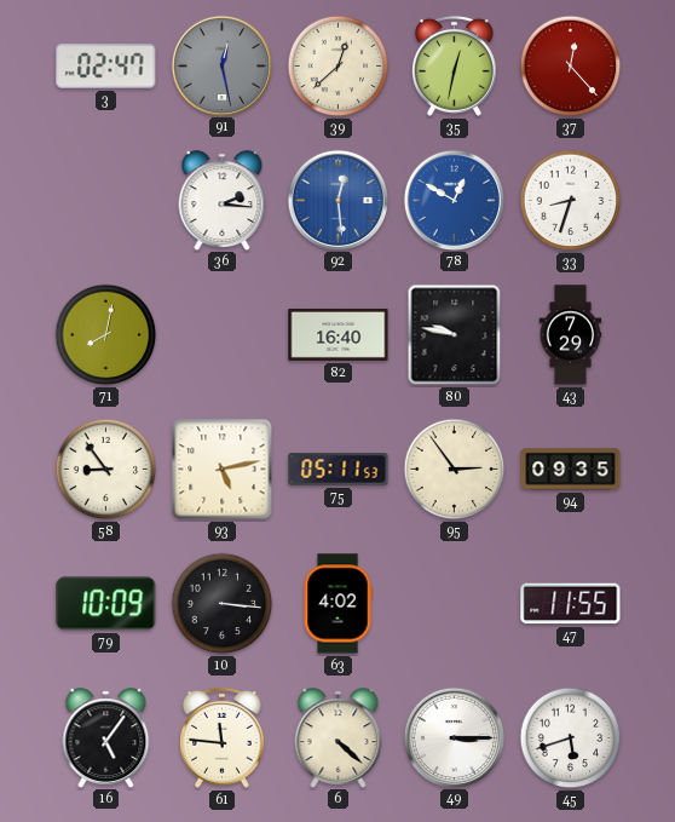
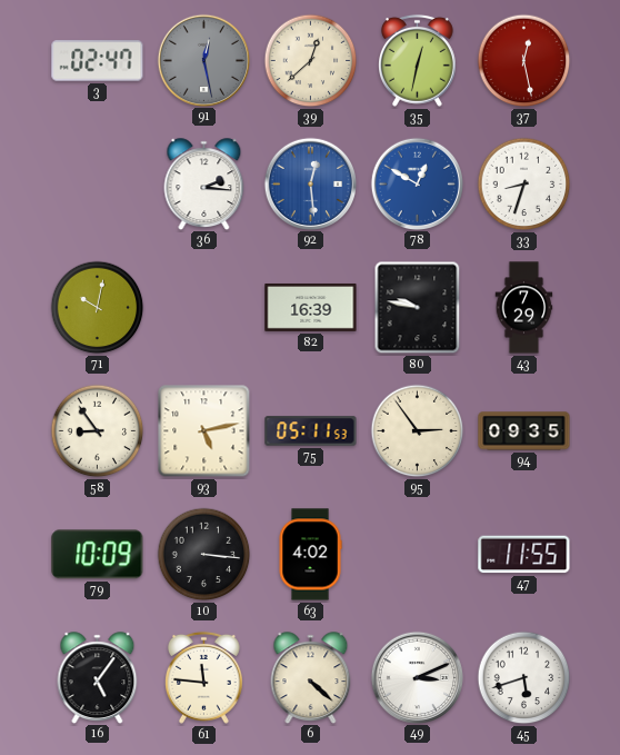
37: 12:23 -> 12:28 (524, 61)
71: 8:02 -> 10:02 (98, 308)
82: 16:40 -> 16:39 (311, 307)
49: 3:15 -> 3:11 (417, 677)
